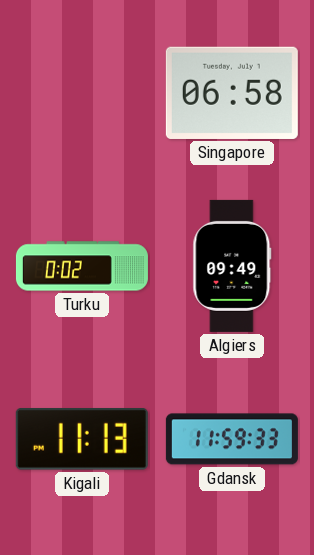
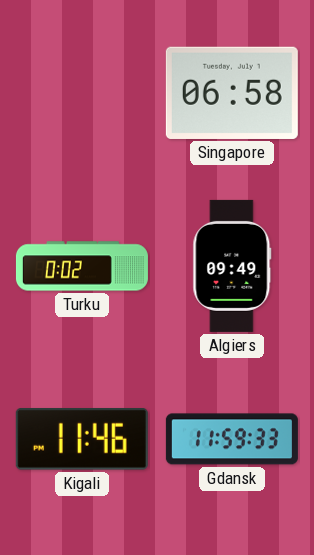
Kigali: 11:13 -> 11:46 (82, 440)
